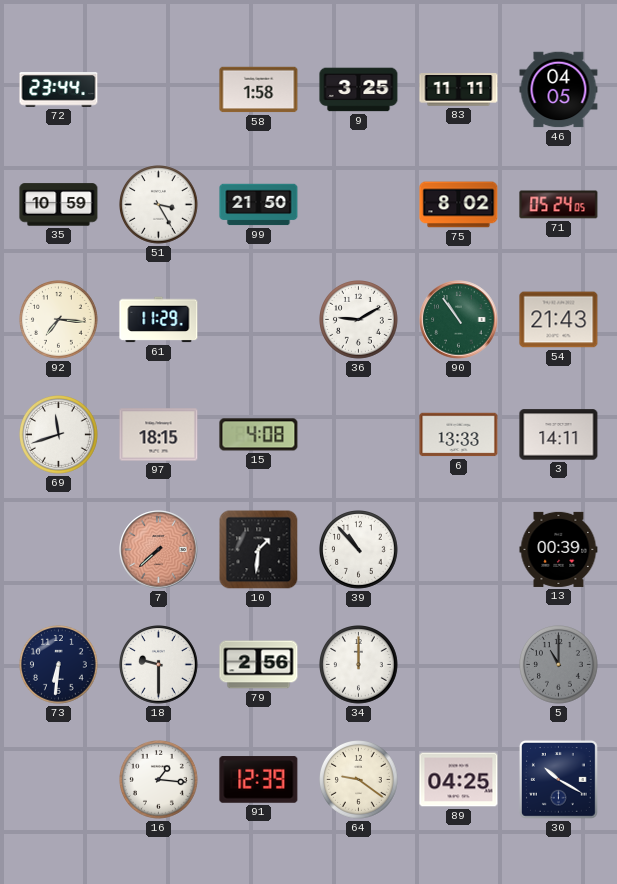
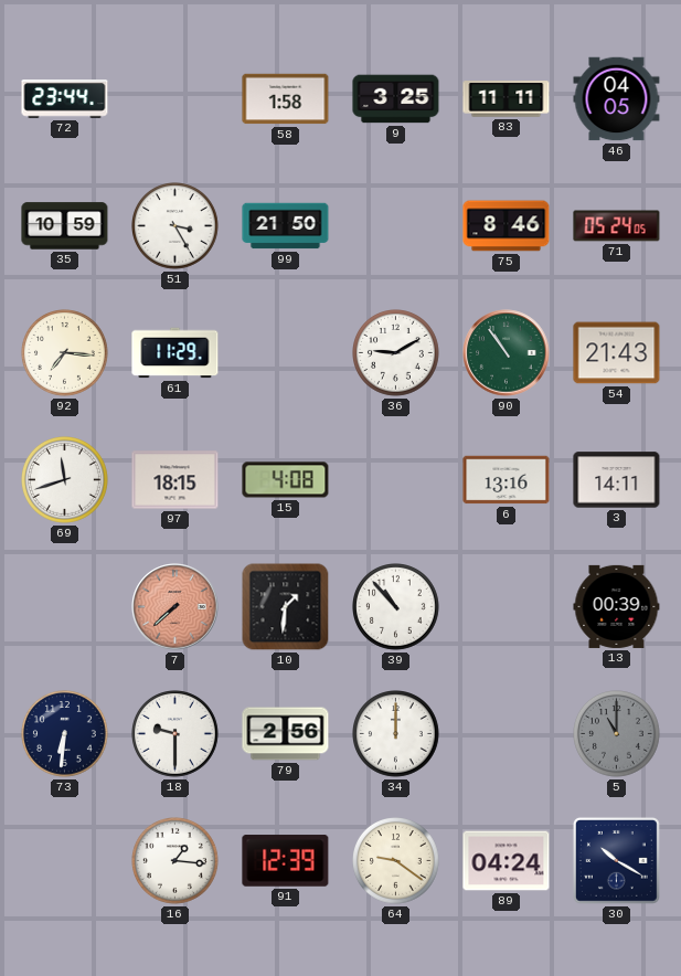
75: 8:02 -> 8:46 (507, 226)
6: 13:33 -> 13:16 (507, 480)
89: 04:25 -> 04:24 (507, 861)
